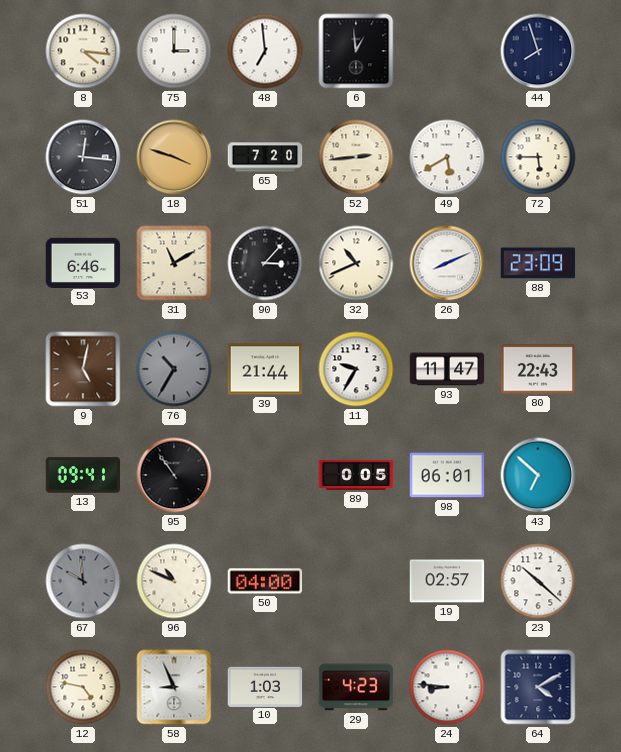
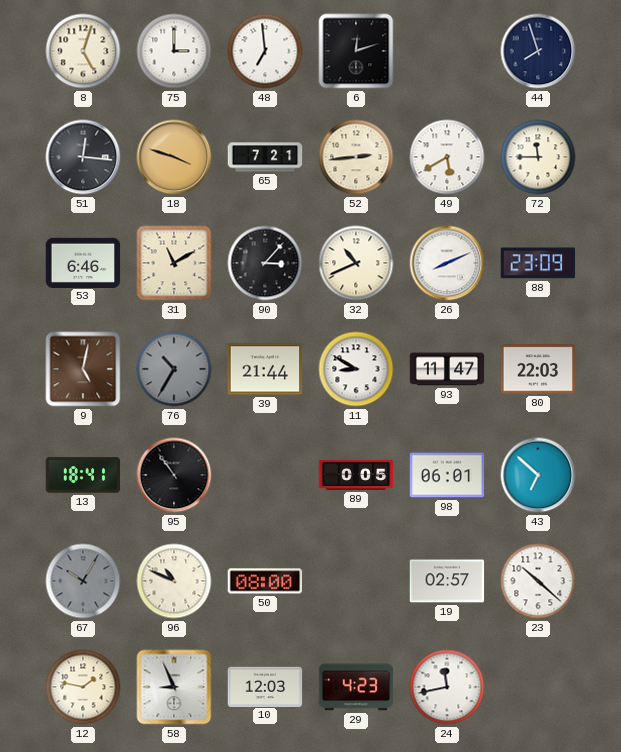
8: 4:16 -> 5:03 (83, 51)
6: 12:59 -> 12:12 (356, 51)
65: 7:20 -> 7:21 (265, 157)
72: 5:45 -> 11:45 (538, 157)
11: 9:35 -> 8:50 (356, 369)
80: 22:43 -> 22:03 (538, 369)
13: 09:41 -> 18:41 (83, 475)
67: 9:59 -> 10:05 (83, 581)
50: 04:00 -> 08:00 (265, 581)
12: 4:47 -> 1:47 (83, 687)
10: 1:03 -> 12:03 (265, 686)
24: 8:46 -> 11:43 (447, 687)
64: 4:10 -> none (538, 687)
